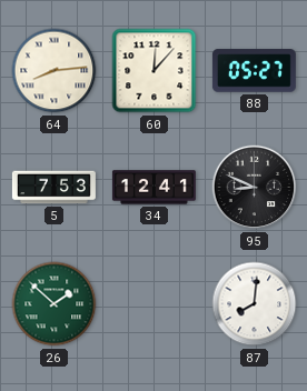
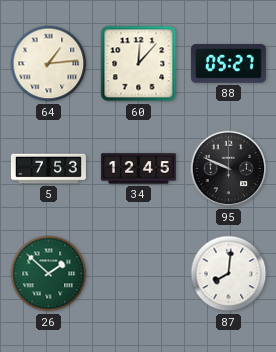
64: 8:14 -> 1:14 (49, 64)
34: 12:41 -> 12:45 (138, 169)
95: 8:49 -> 9:49 (229, 169)
